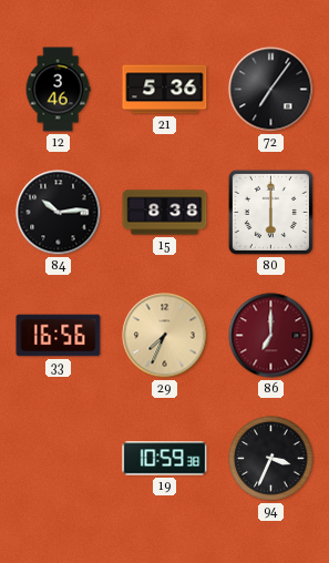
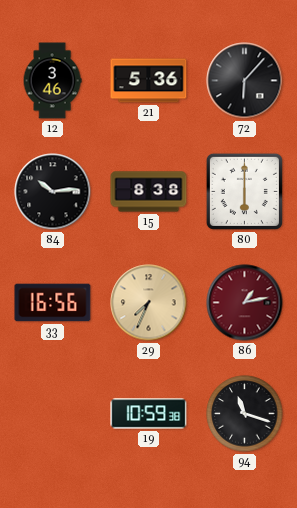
72: 7:06 -> 6:07 (245, 81)
86: 7:00 -> 1:13 (245, 303)
94: 3:34 -> 11:18 (245, 414)
